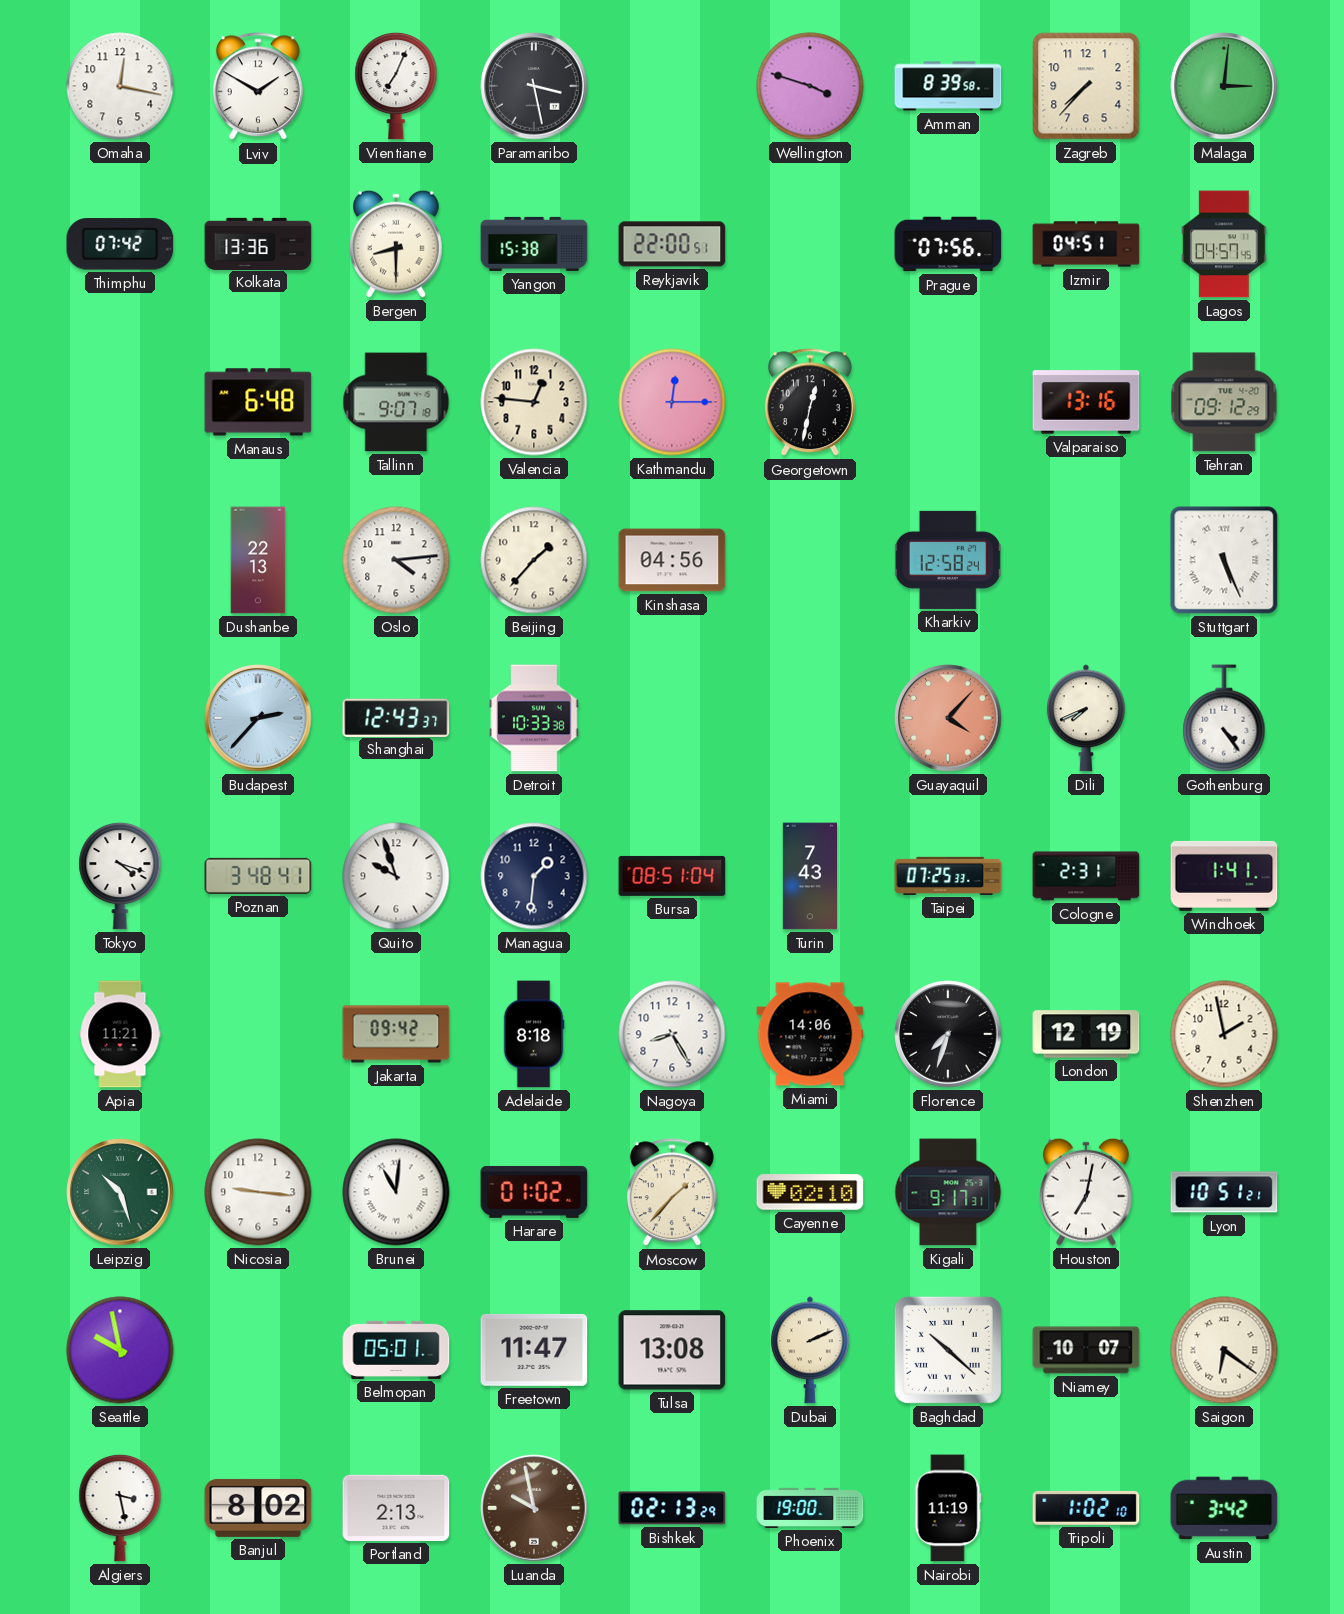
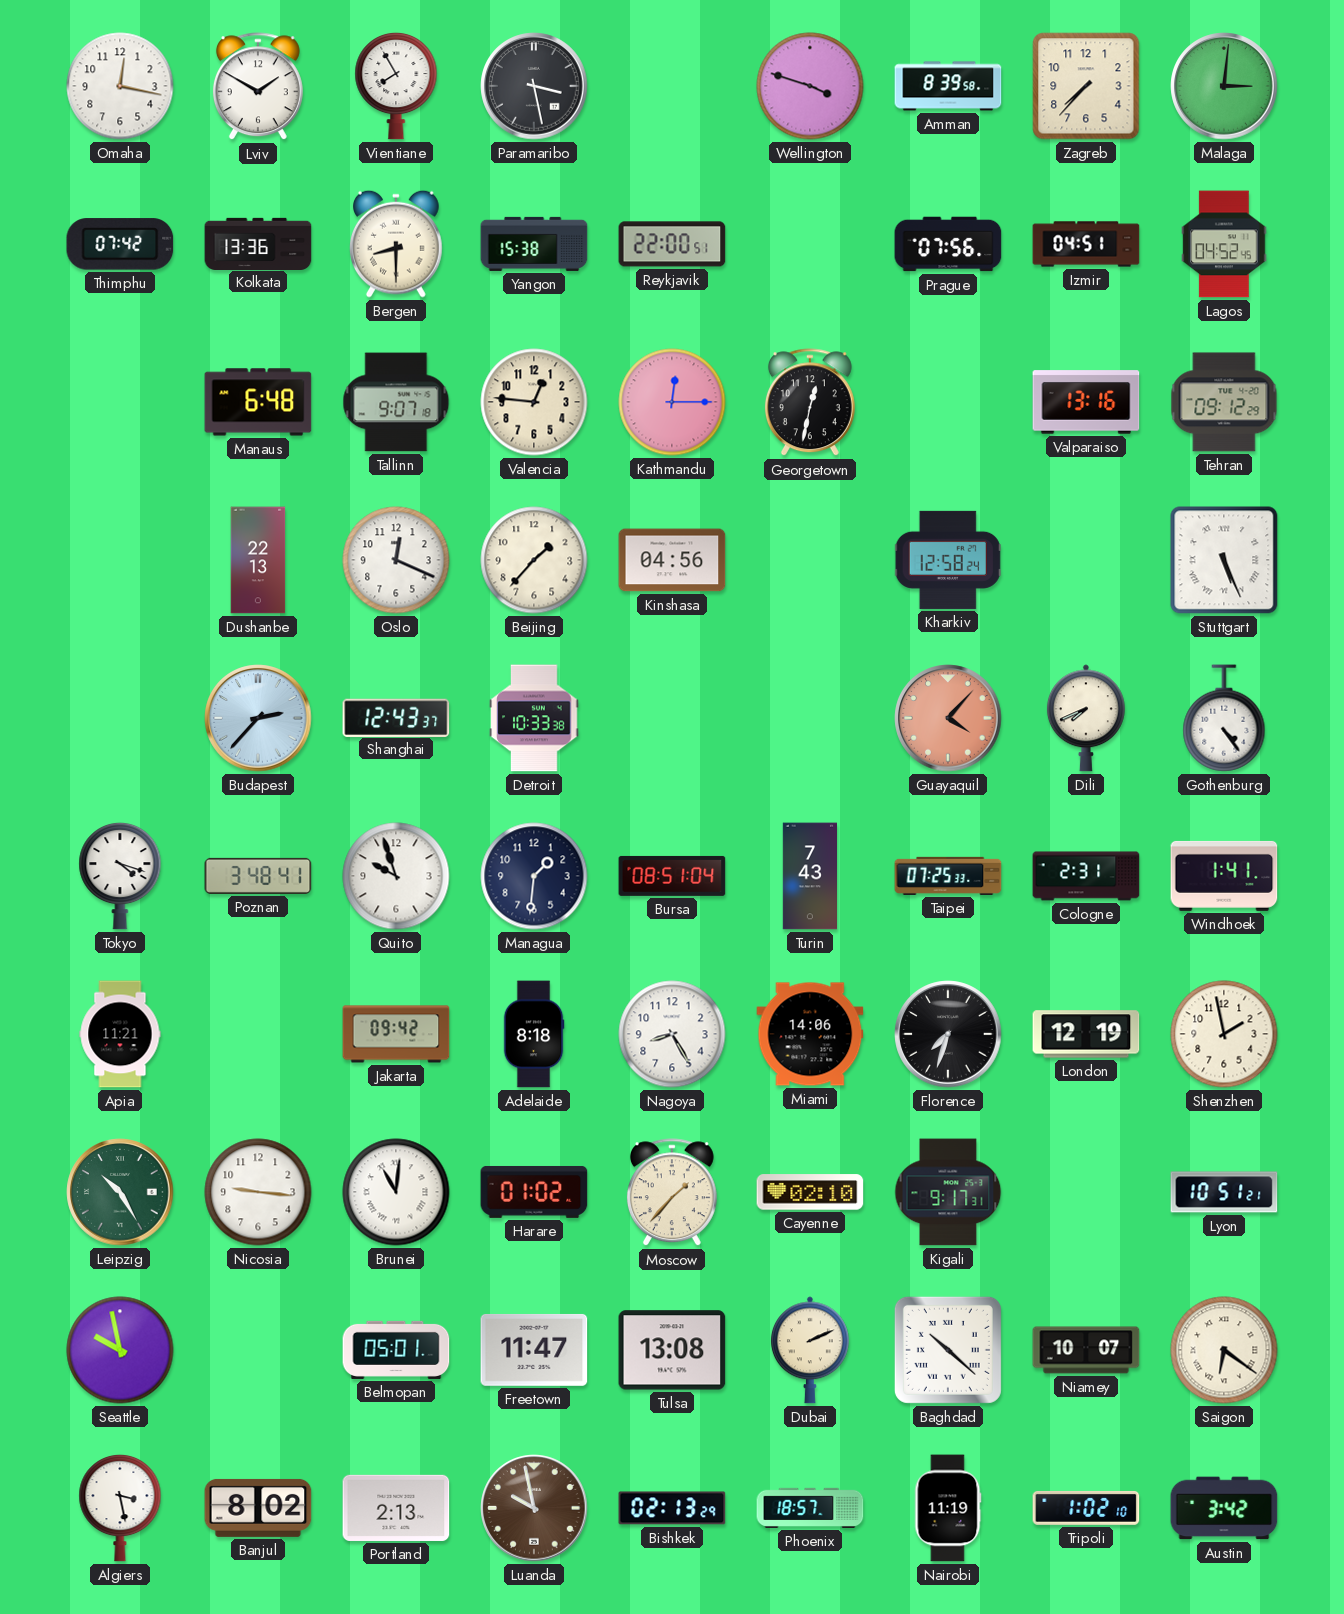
Vientiane: 7:04 -> 7:55 (396, 86)
Lagos: 04:57 -> 04:52 (1224, 244)
Oslo: 4:14 -> 12:19 (396, 560)
Leipzig: 10:27 -> 10:25 (120, 1192)
Houston: 7:02 -> none (1087, 1192)
Phoenix: 19:00 -> 18:57 (810, 1508)
